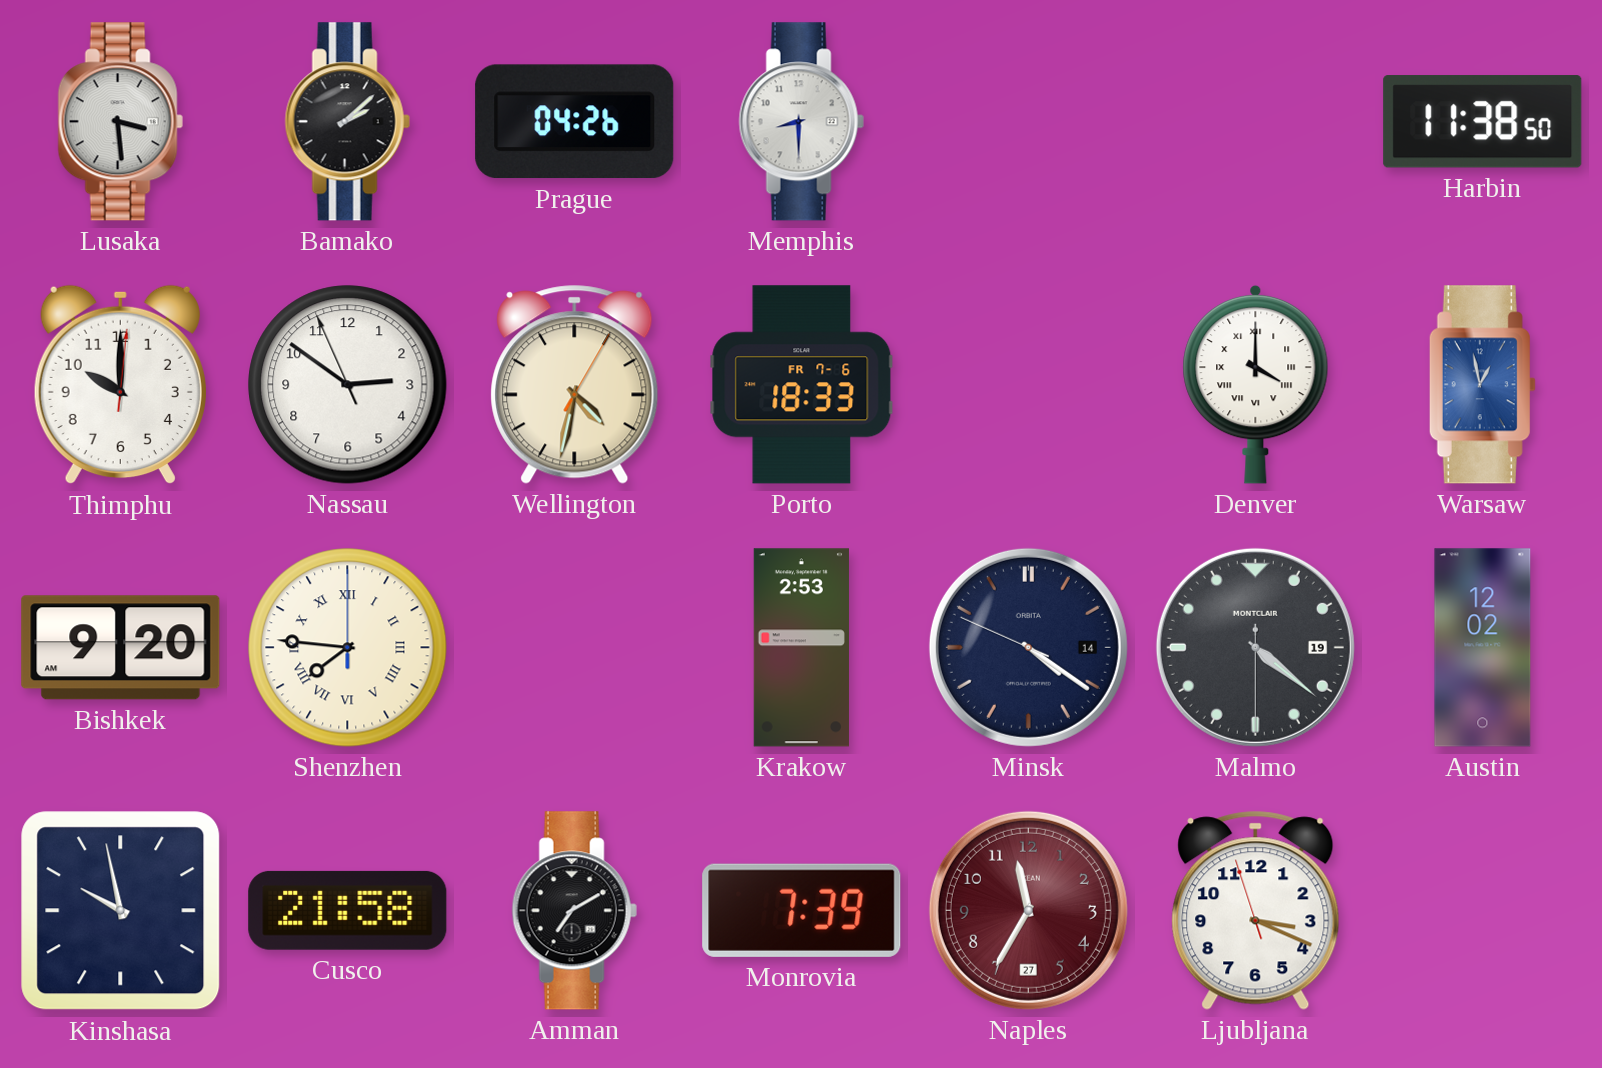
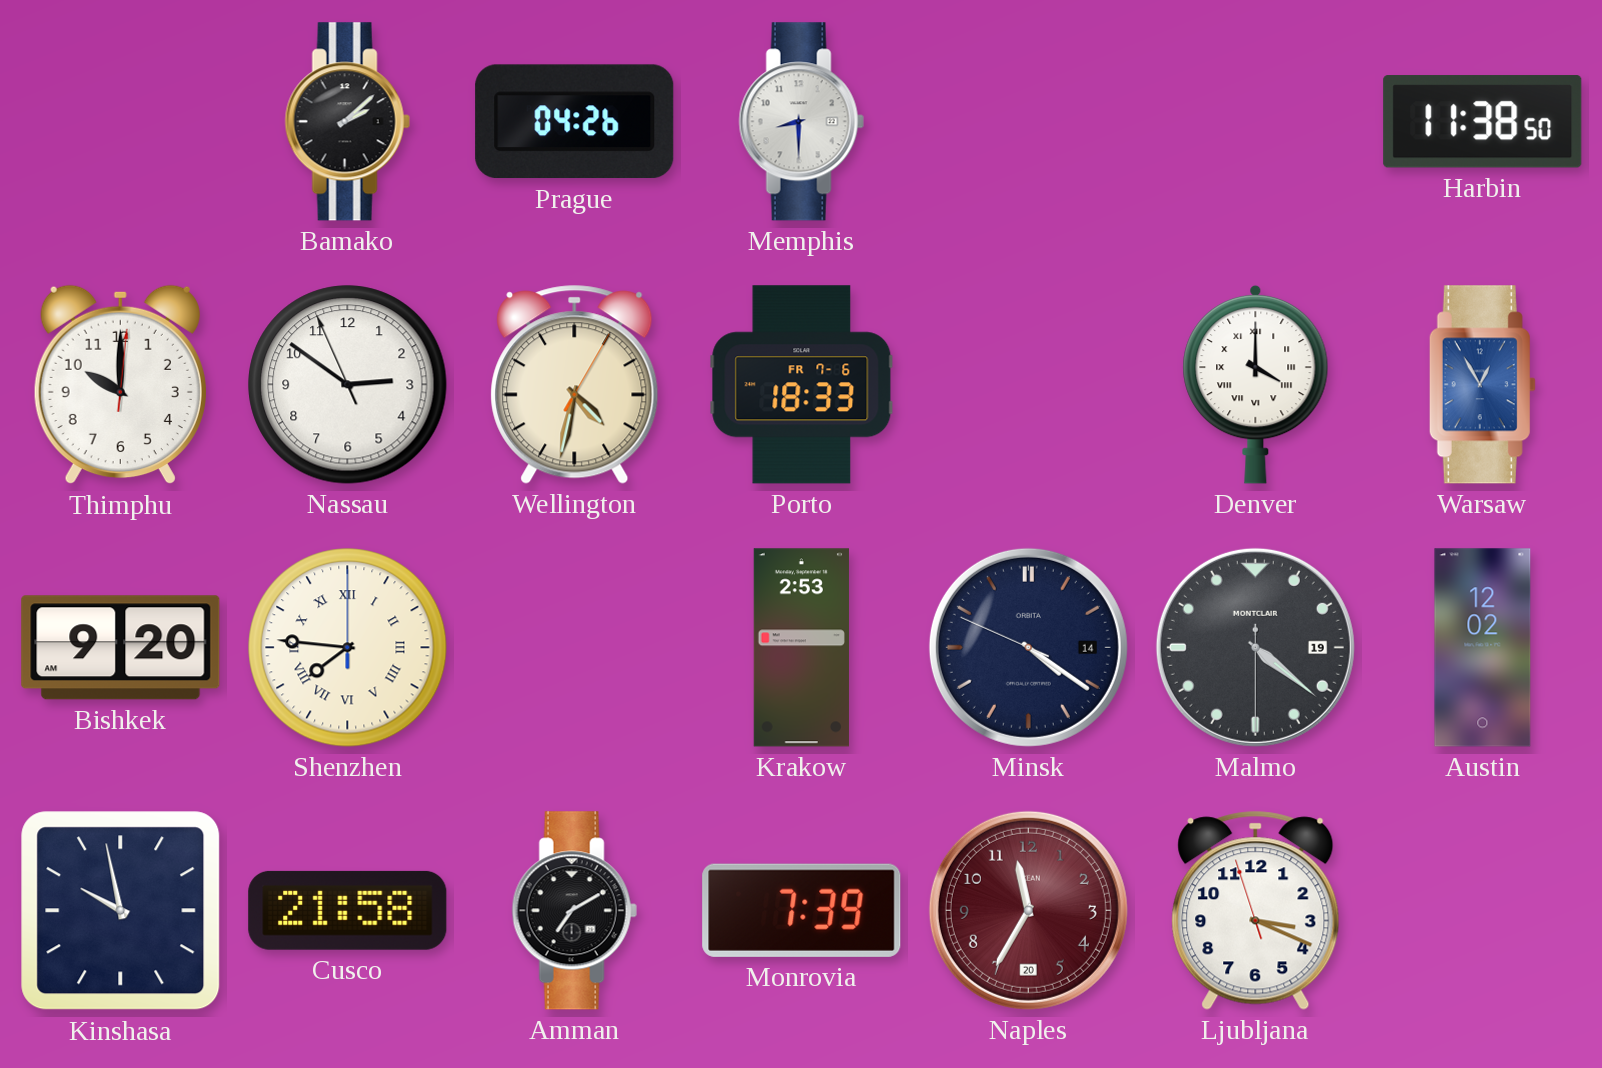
Lusaka: 3:29 -> none (120, 122)
Warsaw: 12:58 -> 12:55 (1482, 385)
Naples date: 27 -> 20 (1028, 910)
